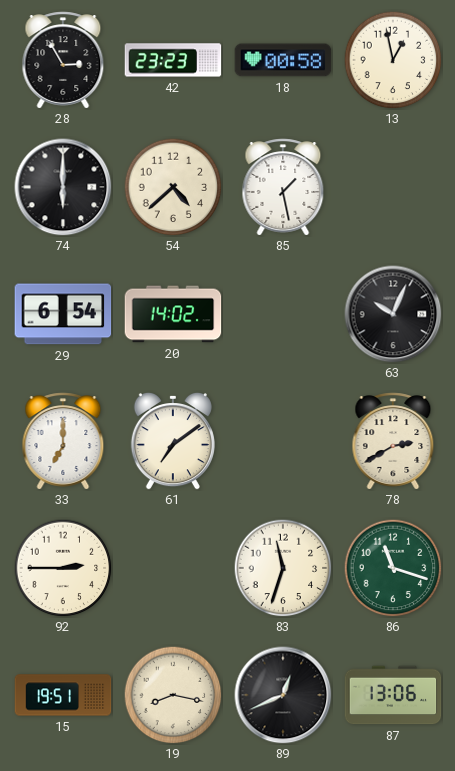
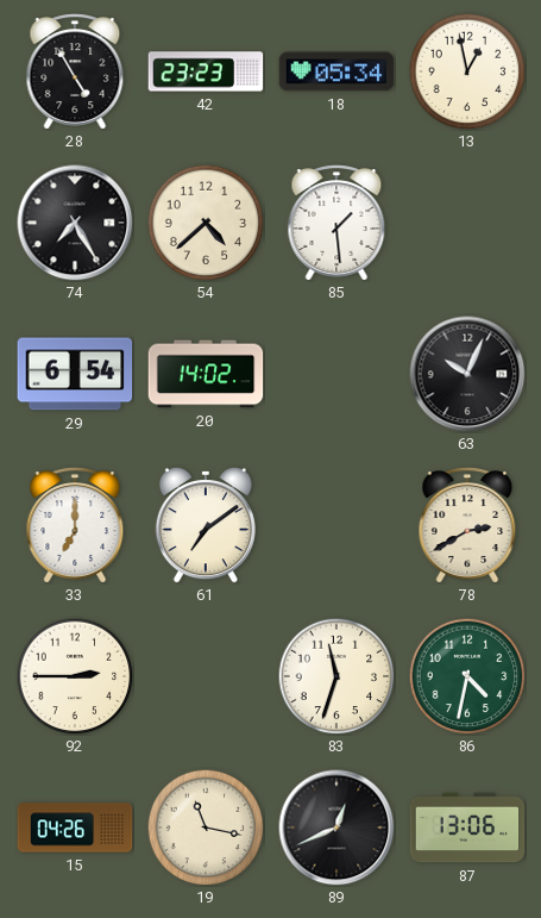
28: 2:55 -> 4:55 (75, 71)
18: 00:58 -> 05:34 (336, 71)
74: 6:00 -> 7:25 (75, 223)
85: 1:28 -> 1:29 (336, 223)
86: 11:18 -> 4:32 (467, 676)
15: 19:51 -> 04:26 (75, 828)
19: 8:17 -> 11:17 (206, 828)
